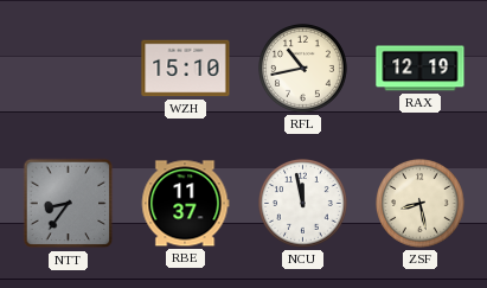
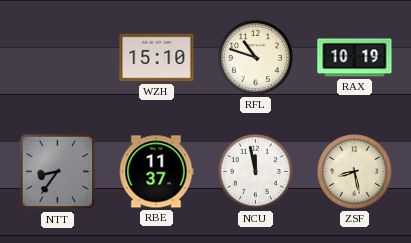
RFL: 10:43 -> 10:48 (256, 58)
RAX: 12:19 -> 10:19 (355, 58)
